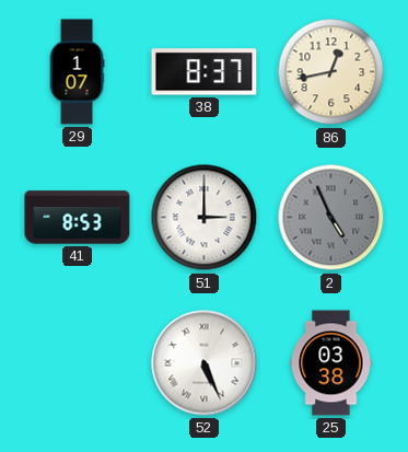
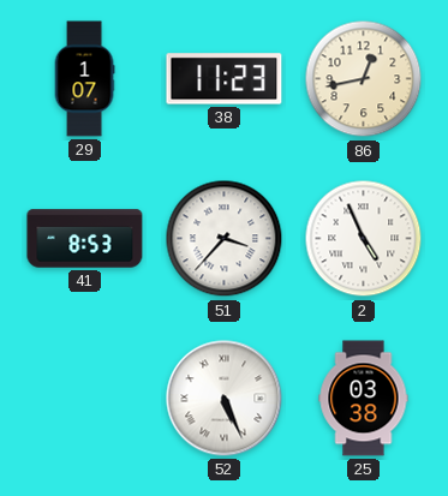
38: 8:37 -> 11:23 (225, 79)
51: 3:00 -> 3:37 (225, 239)
2 dial: grey -> white (364, 239)
